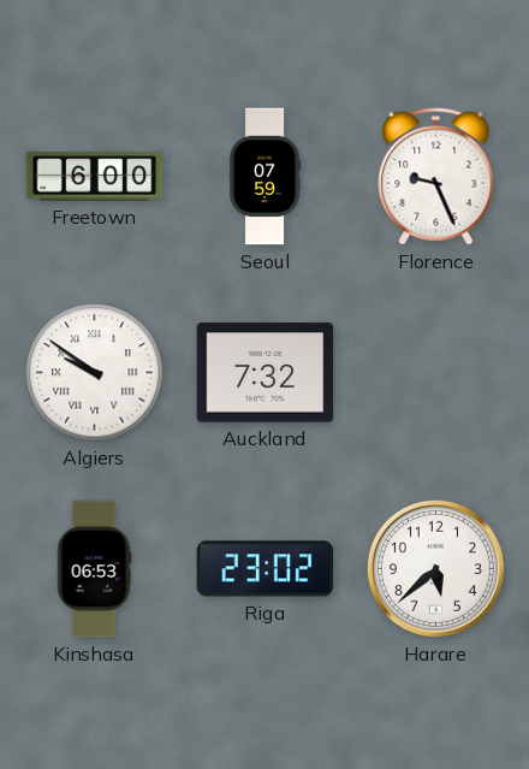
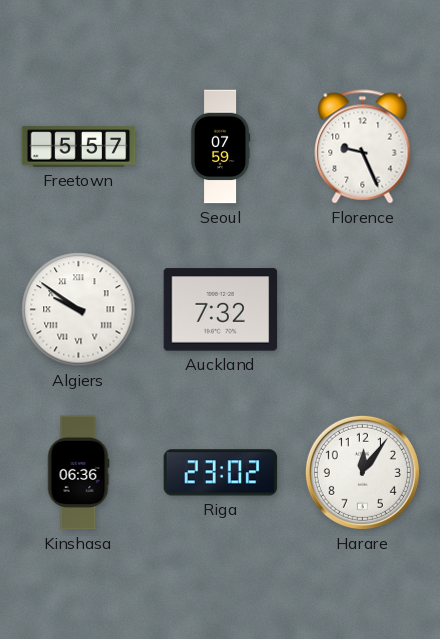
Freetown: 6:00 -> 5:57 (79, 147)
Kinshasa: 06:53 -> 06:36 (78, 473)
Harare: 5:38 -> 12:06 (362, 472)
